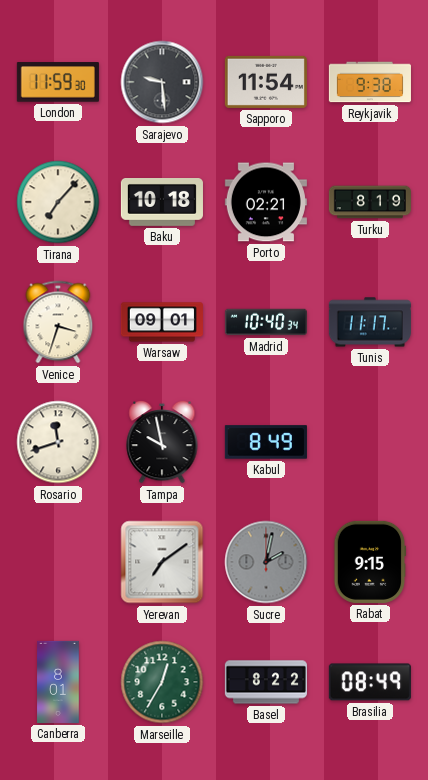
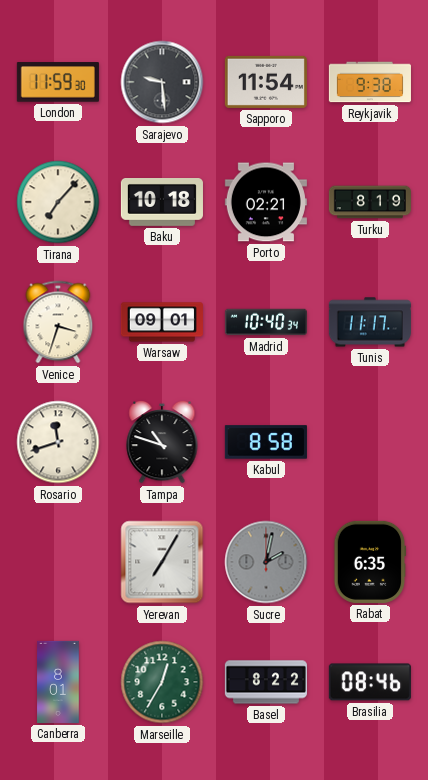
Tampa: 9:58 -> 10:48 (162, 442)
Kabul: 8:49 -> 8:58 (266, 442)
Yerevan: 7:09 -> 7:05 (162, 562)
Rabat: 9:15 -> 6:35 (370, 562)
Brasilia: 08:49 -> 08:46 (370, 682)
